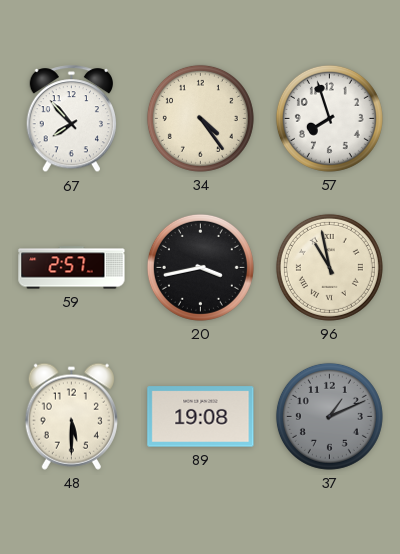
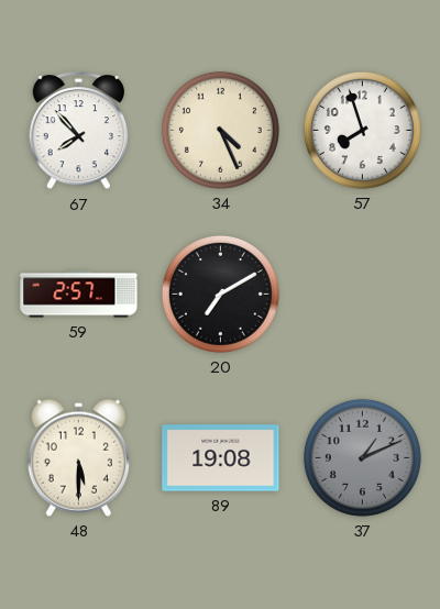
34: 4:24 -> 4:26 (220, 130)
20: 3:43 -> 7:10 (220, 294)
96: 10:58 -> none (329, 267)
